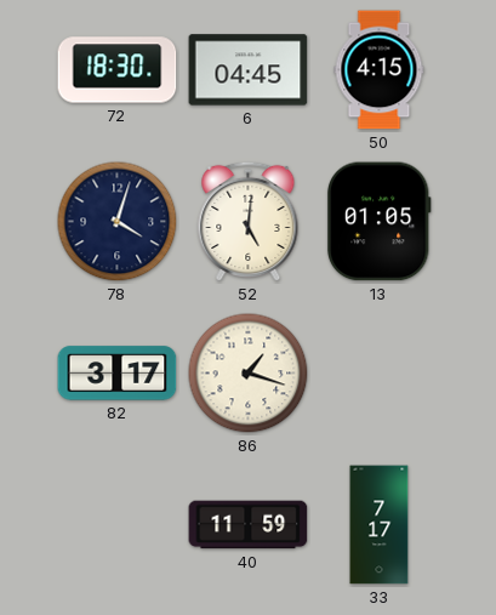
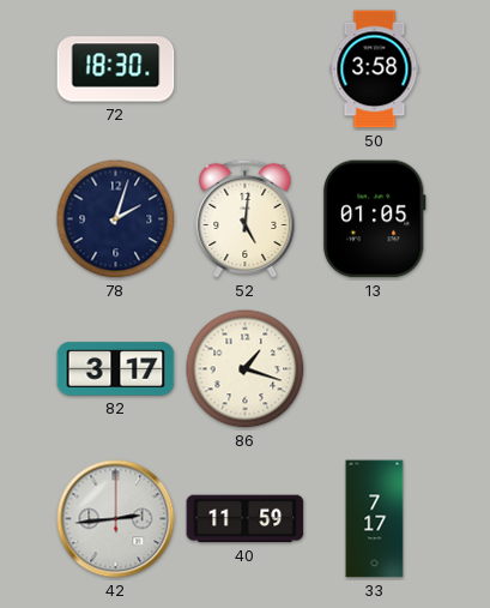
6: 04:45 -> none (249, 70)
50: 4:15 -> 3:58 (375, 70)
78: 4:03 -> 2:03 (116, 219)
42: none -> 2:44 (116, 519)
